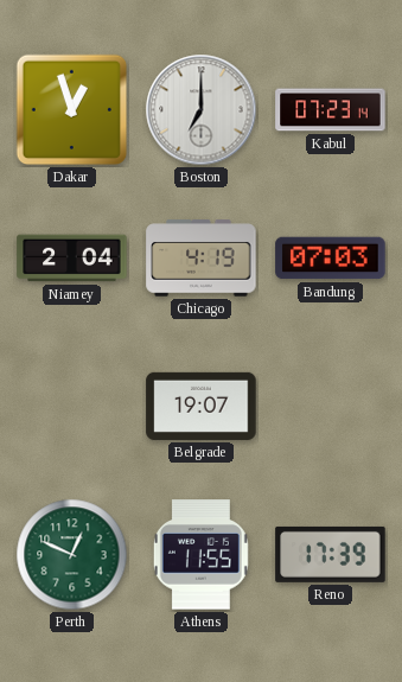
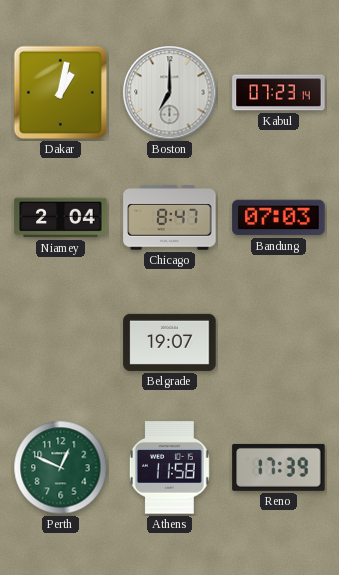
Dakar: 12:57 -> 1:02 (61, 93)
Chicago: 4:19 -> 8:47 (170, 218)
Athens: 11:55 -> 11:58 (169, 468)
